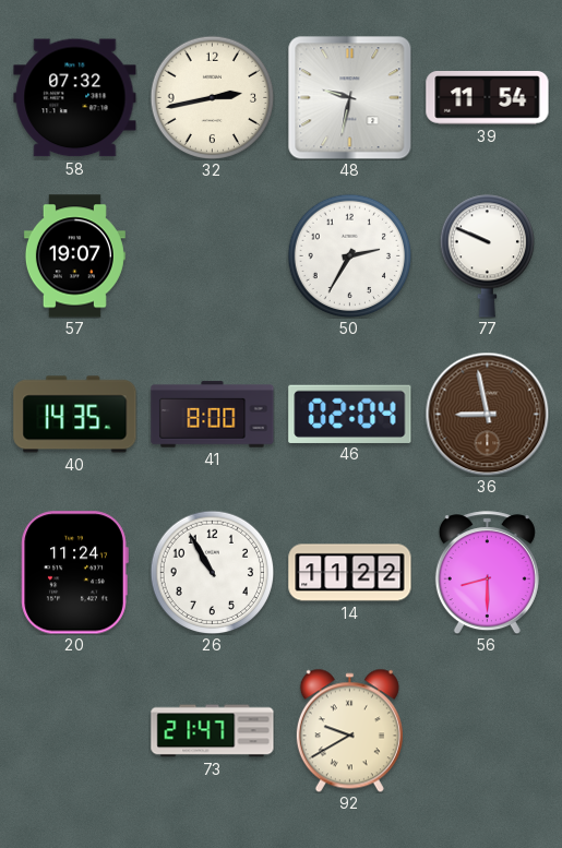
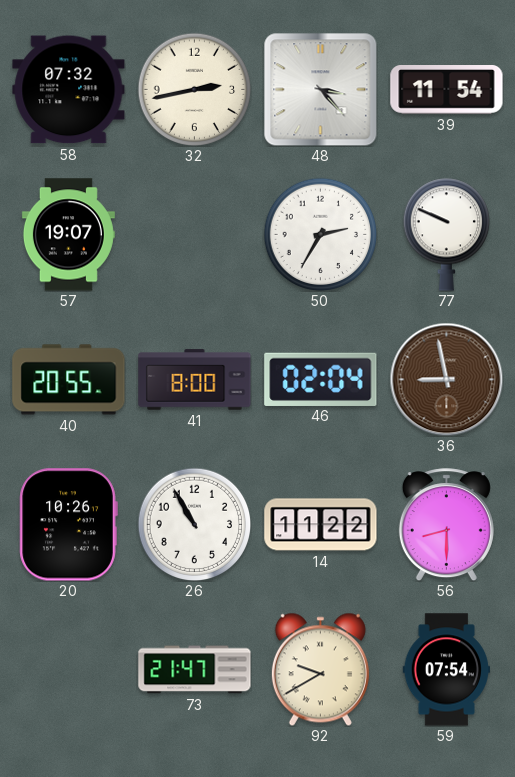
48: 9:32 -> 3:23 (320, 89)
40: 14:35 -> 20:55 (69, 380)
20: 11:24 -> 10:26 (68, 525)
59: none -> 07:54 (447, 670)
